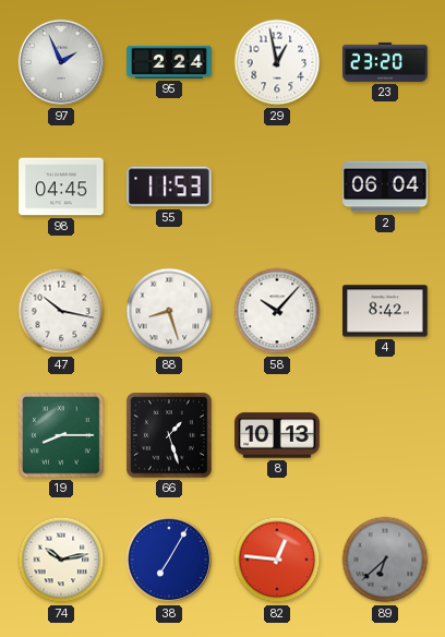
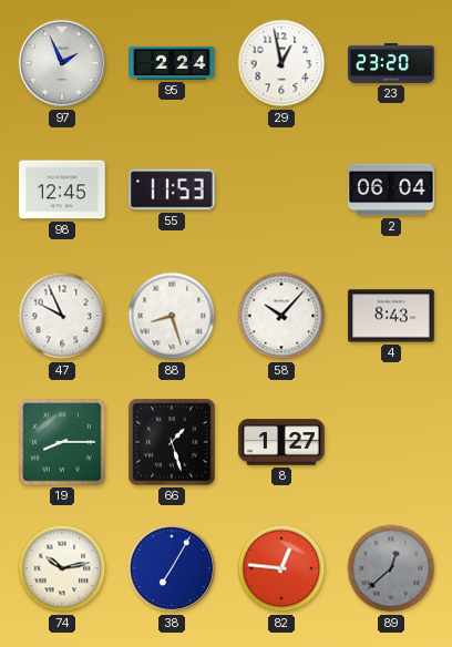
98: 04:45 -> 12:45 (62, 189)
47: 10:17 -> 9:56 (62, 316)
4: 8:42 -> 8:43 (391, 316)
8: 10:13 -> 1:27 (281, 442)
89: 6:38 -> 12:38 (391, 568)
